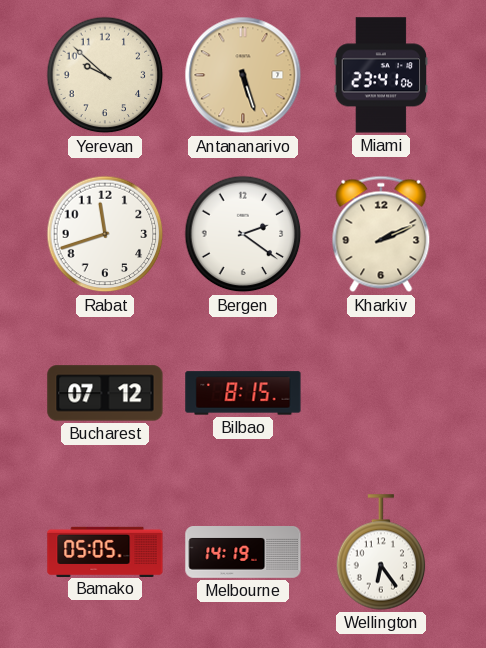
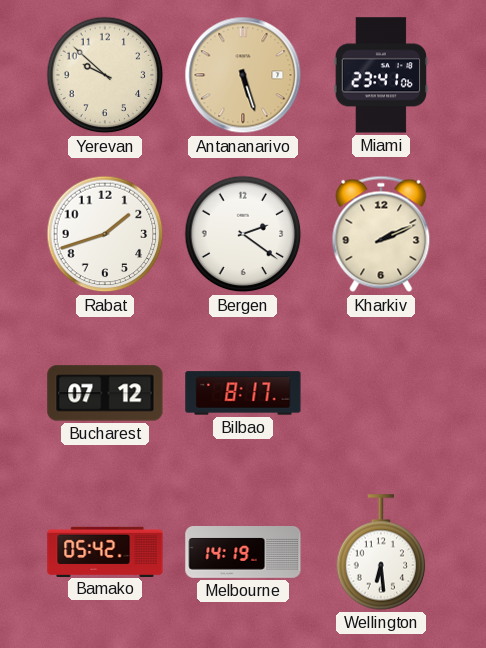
Rabat: 11:42 -> 1:42 (105, 234)
Bilbao: 8:15 -> 8:17 (243, 393)
Bamako: 05:05 -> 05:42 (105, 551)
Wellington: 6:24 -> 6:29 (381, 552)
